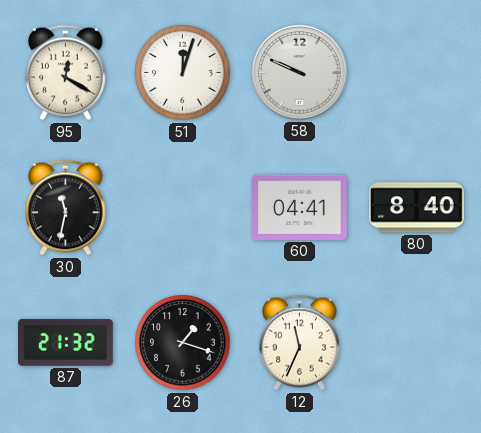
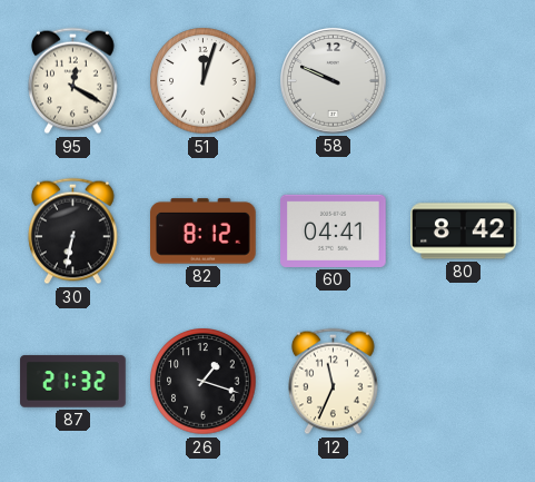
30: 11:32 -> 6:32 (73, 232)
82: none -> 8:12 (204, 232)
80: 8:40 -> 8:42 (464, 232)
